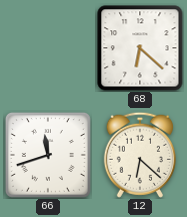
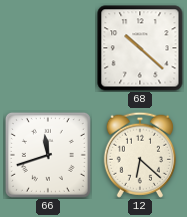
68: 6:22 -> 10:22 (140, 48)
